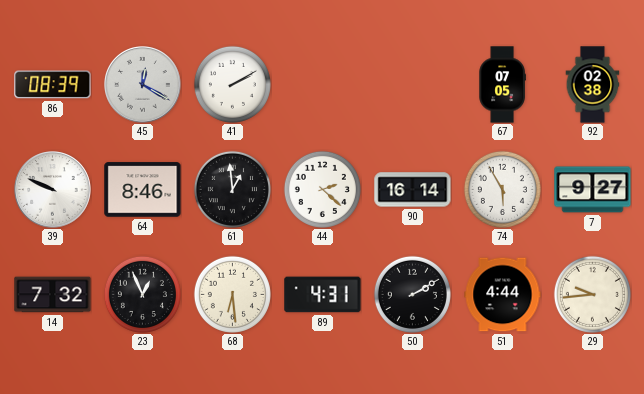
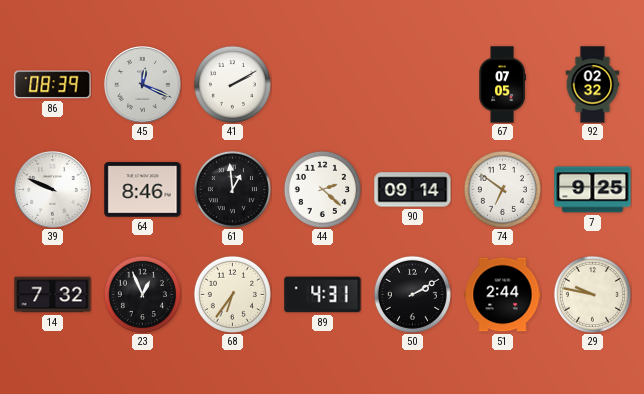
45: 12:20 -> 12:19 (143, 85)
92: 02:38 -> 02:32 (593, 85)
90: 16:14 -> 09:14 (413, 190)
74: 5:55 -> 6:51 (502, 189)
7: 9:27 -> 9:25 (593, 190)
68: 6:29 -> 6:36 (232, 294)
51: 4:44 -> 2:44 (503, 295)
29: 9:44 -> 9:47 (592, 294)
